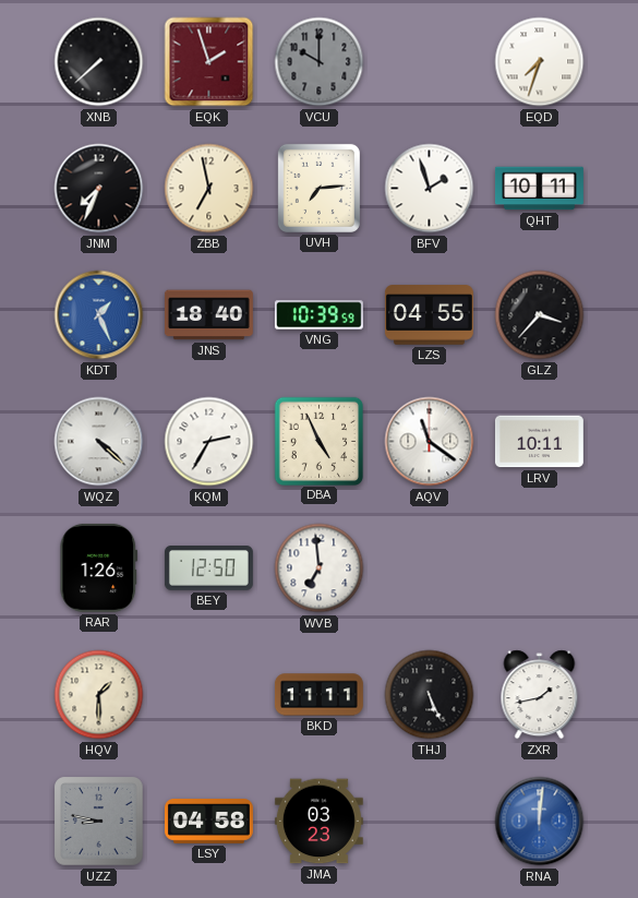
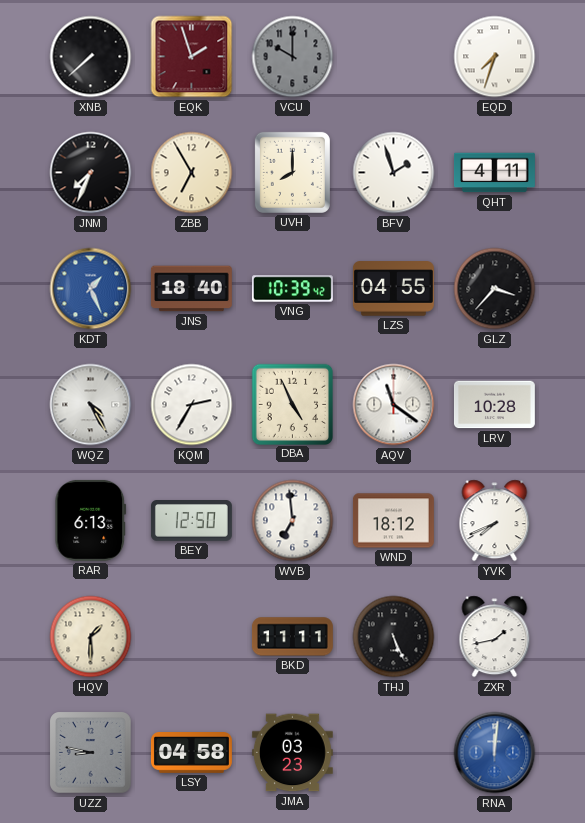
ZBB: 6:58 -> 6:55 (192, 173)
UVH: 7:14 -> 8:00 (292, 172)
QHT: 10:11 -> 4:11 (495, 173)
VNG: 10:39:59 -> 10:39:42 (292, 289)
WQZ: 4:22 -> 4:25 (91, 405)
LRV: 10:11 -> 10:28 (494, 405)
RAR: 1:26 -> 6:13 (91, 520)
WND: none -> 18:12 (393, 521)
YVK: none -> 7:41 (495, 521)
